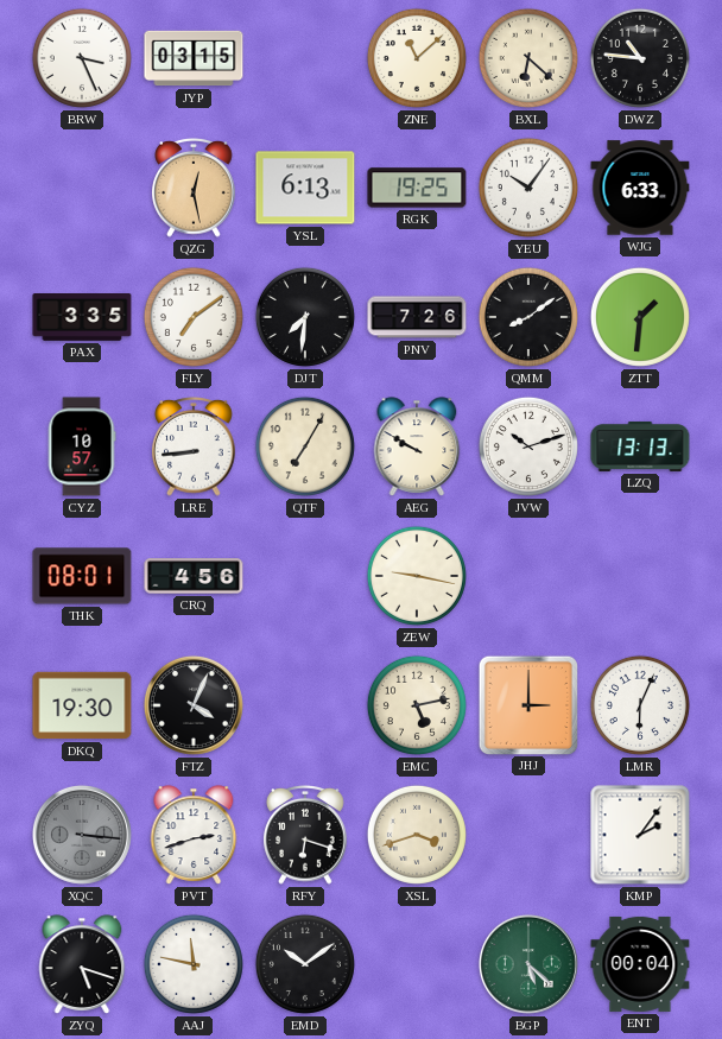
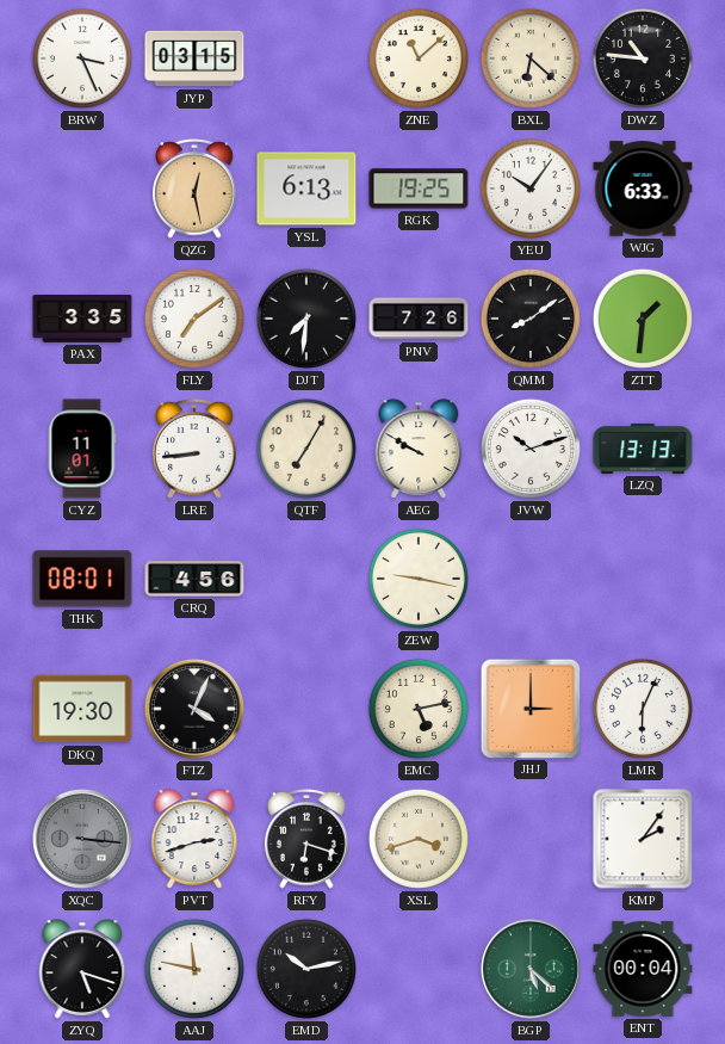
CYZ: 10:57 -> 11:01 (82, 449)
EMD: 10:09 -> 10:13 (306, 969)
